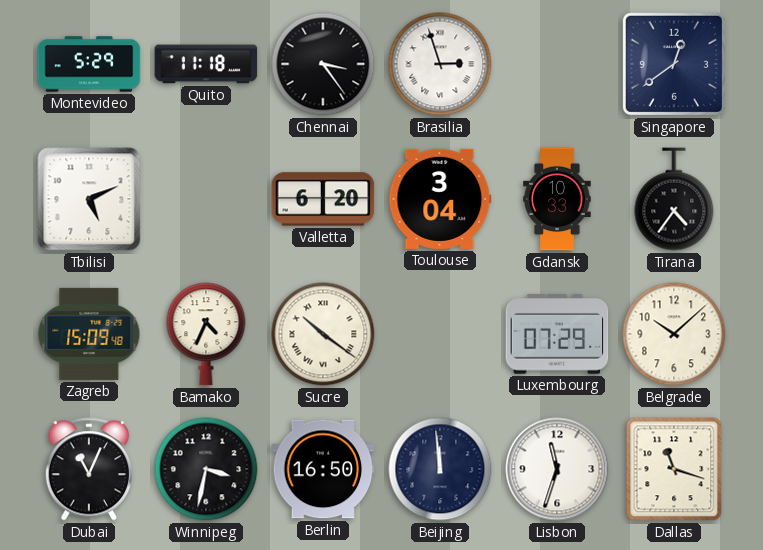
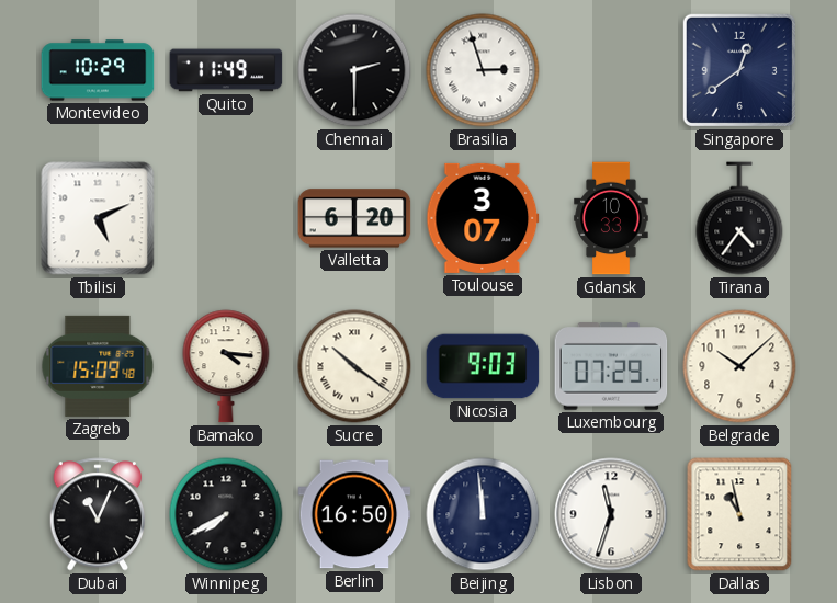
Montevideo: 5:29 -> 10:29 (98, 70)
Quito: 11:18 -> 11:49 (226, 70)
Chennai: 3:24 -> 2:30 (354, 70)
Toulouse: 3:04 -> 3:07 (483, 218)
Bamako: 4:34 -> 4:16 (226, 366)
Nicosia: none -> 9:03 (483, 366)
Winnipeg: 3:32 -> 7:40 (226, 514)
Dallas: 11:18 -> 10:58 (739, 514)
